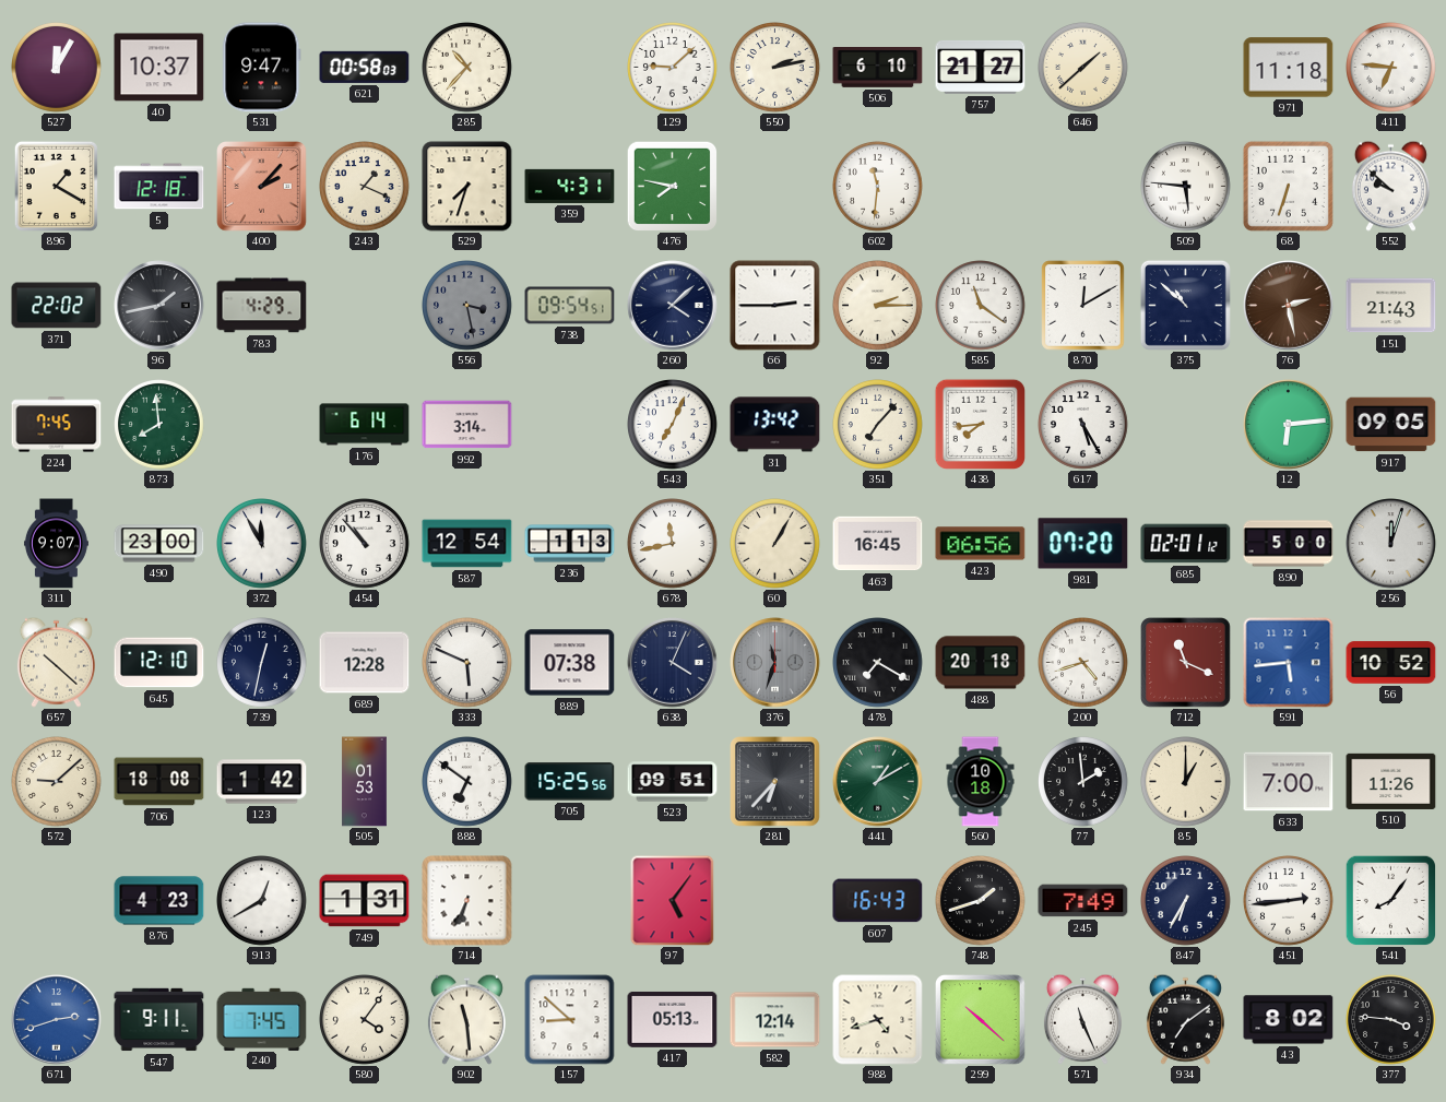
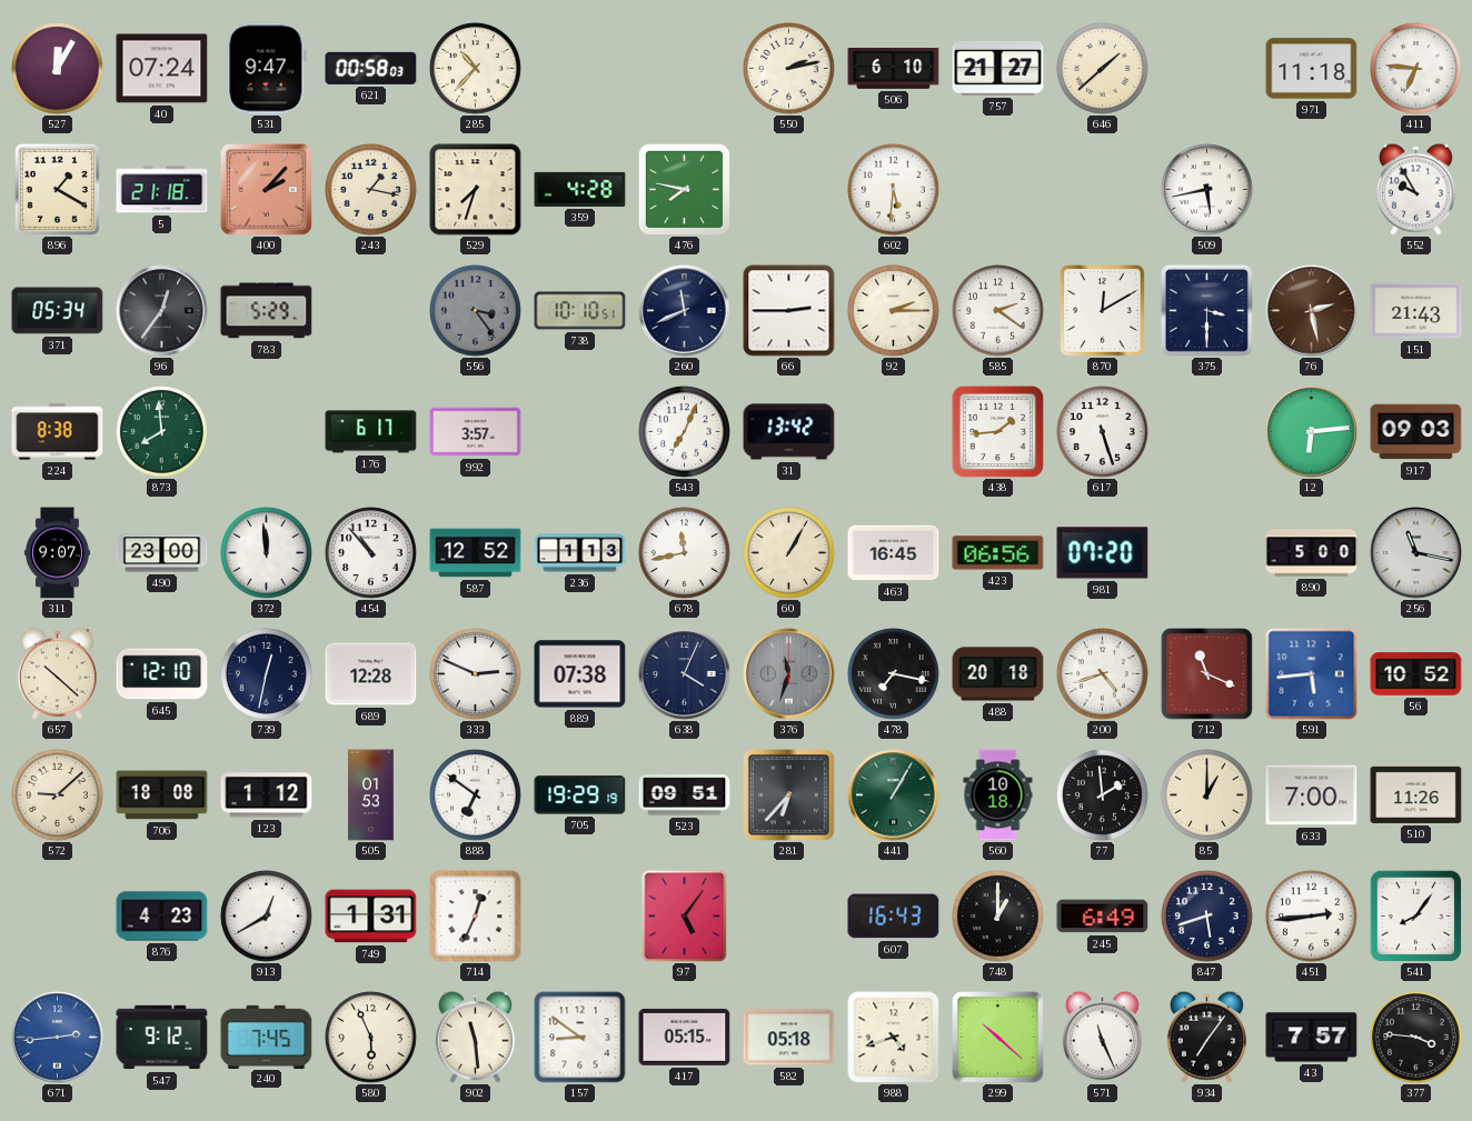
40: 10:37 -> 07:24 (162, 69)
129: 9:08 -> none (673, 68)
5: 12:18 -> 21:18 (162, 190)
243: 1:19 -> 1:17 (371, 190)
359: 4:31 -> 4:28 (580, 189)
602: 11:31 -> 5:31 (894, 190)
509: 5:46 -> 5:43 (1207, 190)
68: 6:33 -> none (1288, 186)
552: 9:52 -> 9:55 (1415, 189)
371: 22:02 -> 05:34 (58, 311)
96: 1:43 -> 12:36 (162, 311)
783: 4:29 -> 5:29 (267, 311)
556: 3:28 -> 3:24 (476, 311)
738: 09:54 -> 10:10 (580, 311)
260: 4:08 -> 11:41 (685, 311)
585: 11:21 -> 2:21 (998, 311)
375: 10:52 -> 3:30 (1206, 310)
224: 7:45 -> 8:38 (58, 432)
176: 6:14 -> 6:17 (371, 432)
992: 3:14 -> 3:57 (476, 432)
351: 7:07 -> none (878, 425)
438: 7:44 -> 1:44 (997, 431)
617: 5:25 -> 5:27 (1103, 432)
917: 09:05 -> 09:03 (1416, 432)
372: 11:55 -> 11:59 (267, 553)
587: 12:54 -> 12:52 (476, 553)
685: 02:01 -> none (1186, 544)
256: 12:03 -> 11:17 (1416, 553)
333: 5:49 -> 2:49 (476, 674)
478: 7:20 -> 7:17 (894, 674)
123: 1:42 -> 1:12 (267, 795)
705: 15:25 -> 19:29 (580, 795)
441: 1:10 -> 1:05 (894, 795)
714: 6:34 -> 12:34 (476, 917)
748: 1:42 -> 1:00 (998, 917)
245: 7:49 -> 6:49 (1103, 917)
847: 6:35 -> 5:42 (1207, 917)
671: 2:42 -> 2:44 (58, 1038)
547: 9:11 -> 9:12 (162, 1038)
580: 4:06 -> 5:56 (371, 1038)
157: 8:52 -> 8:51 (580, 1038)
417: 05:13 -> 05:15 (685, 1037)
582: 12:14 -> 05:18 (789, 1038)
934: 7:09 -> 7:06 (1206, 1037)
43: 8:02 -> 7:57 (1312, 1038)
